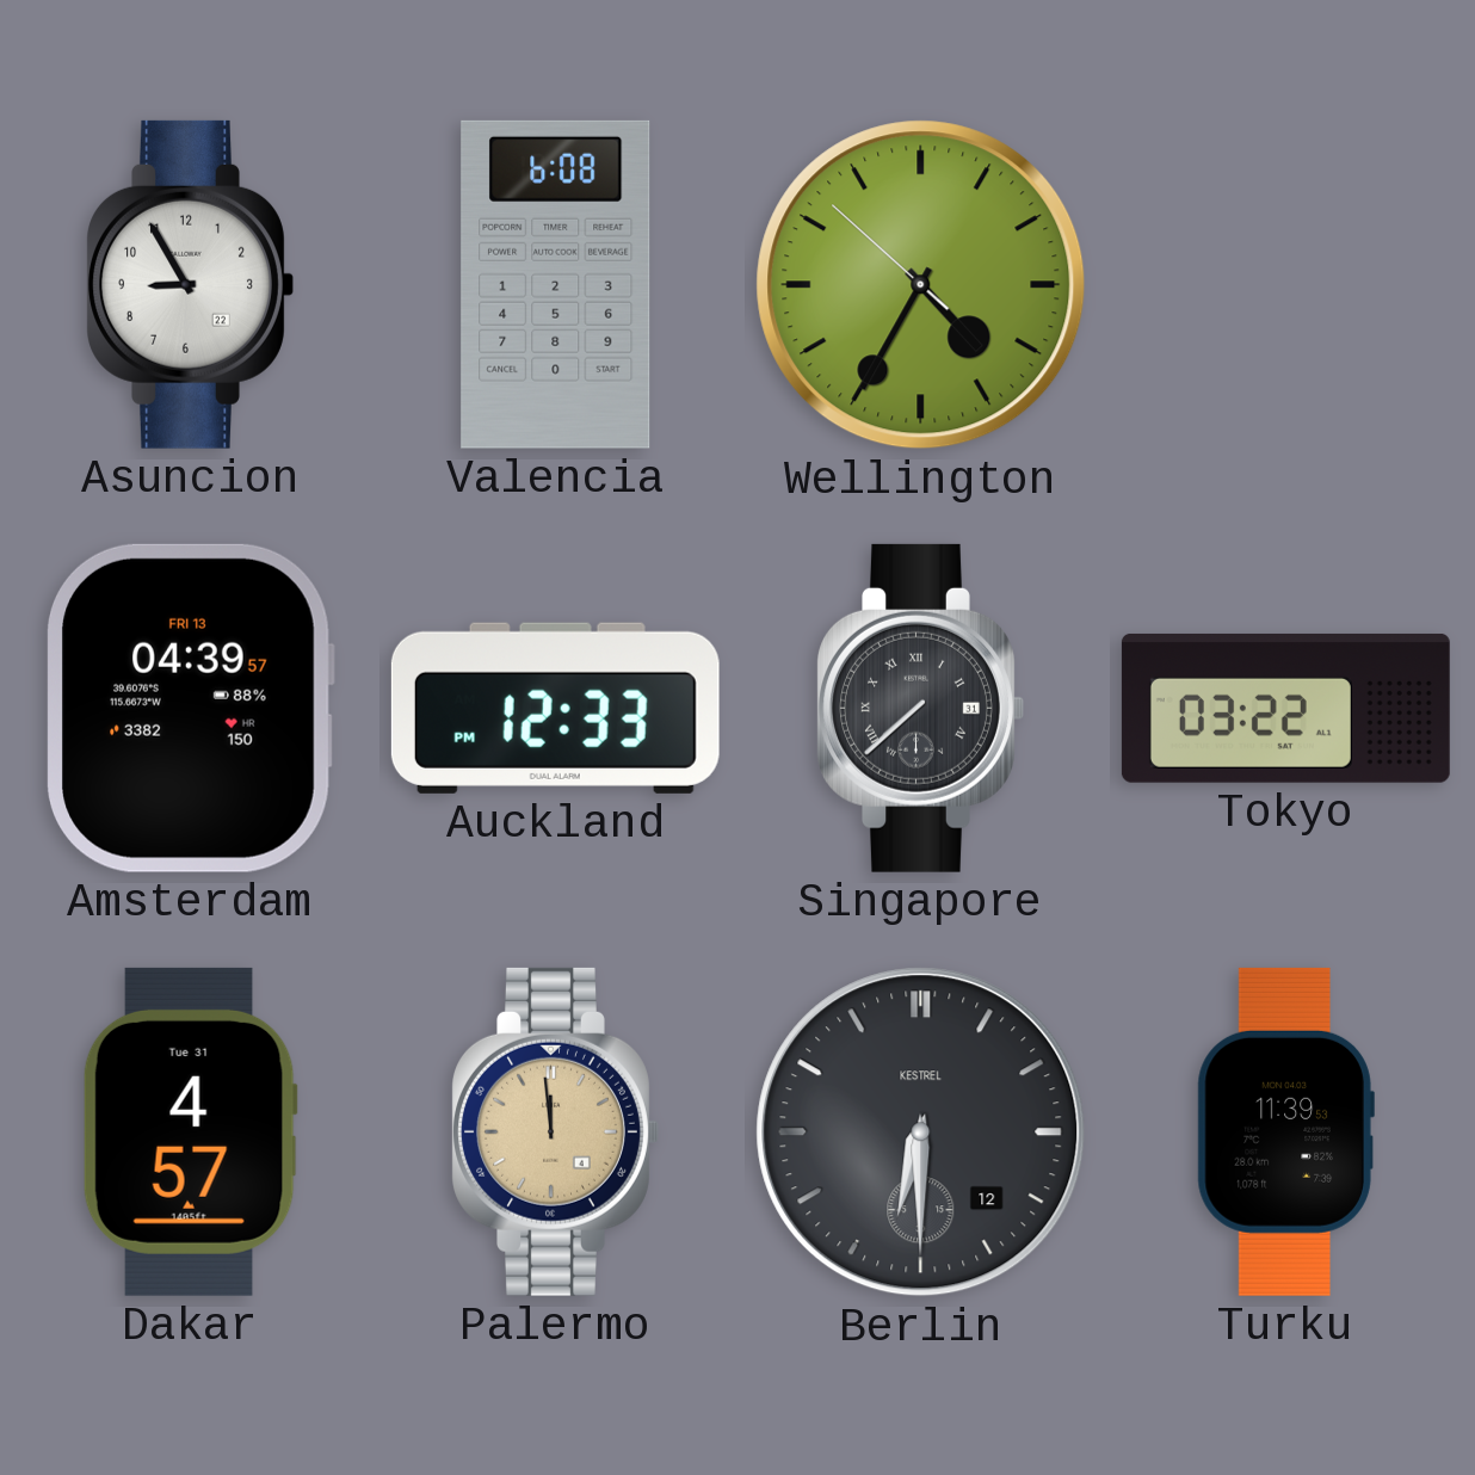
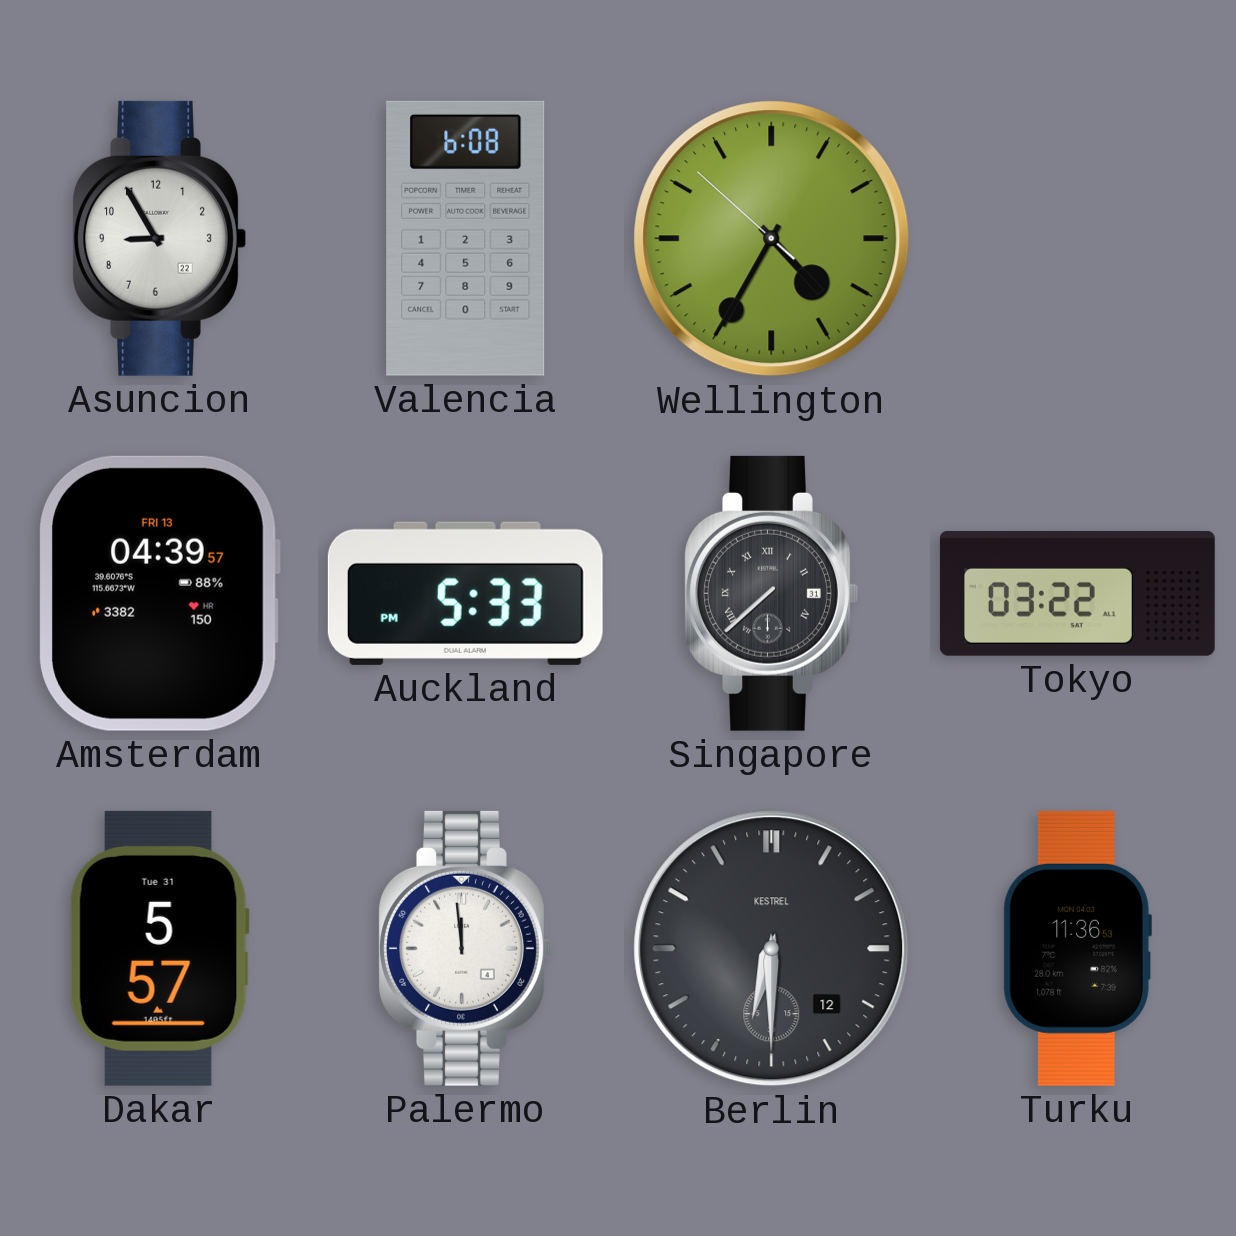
Auckland: 12:33 -> 5:33 (465, 593)
Dakar: 4:57 -> 5:57 (159, 948)
Palermo dial: champagne -> white (465, 948)
Turku: 11:39 -> 11:36 (1077, 948)
